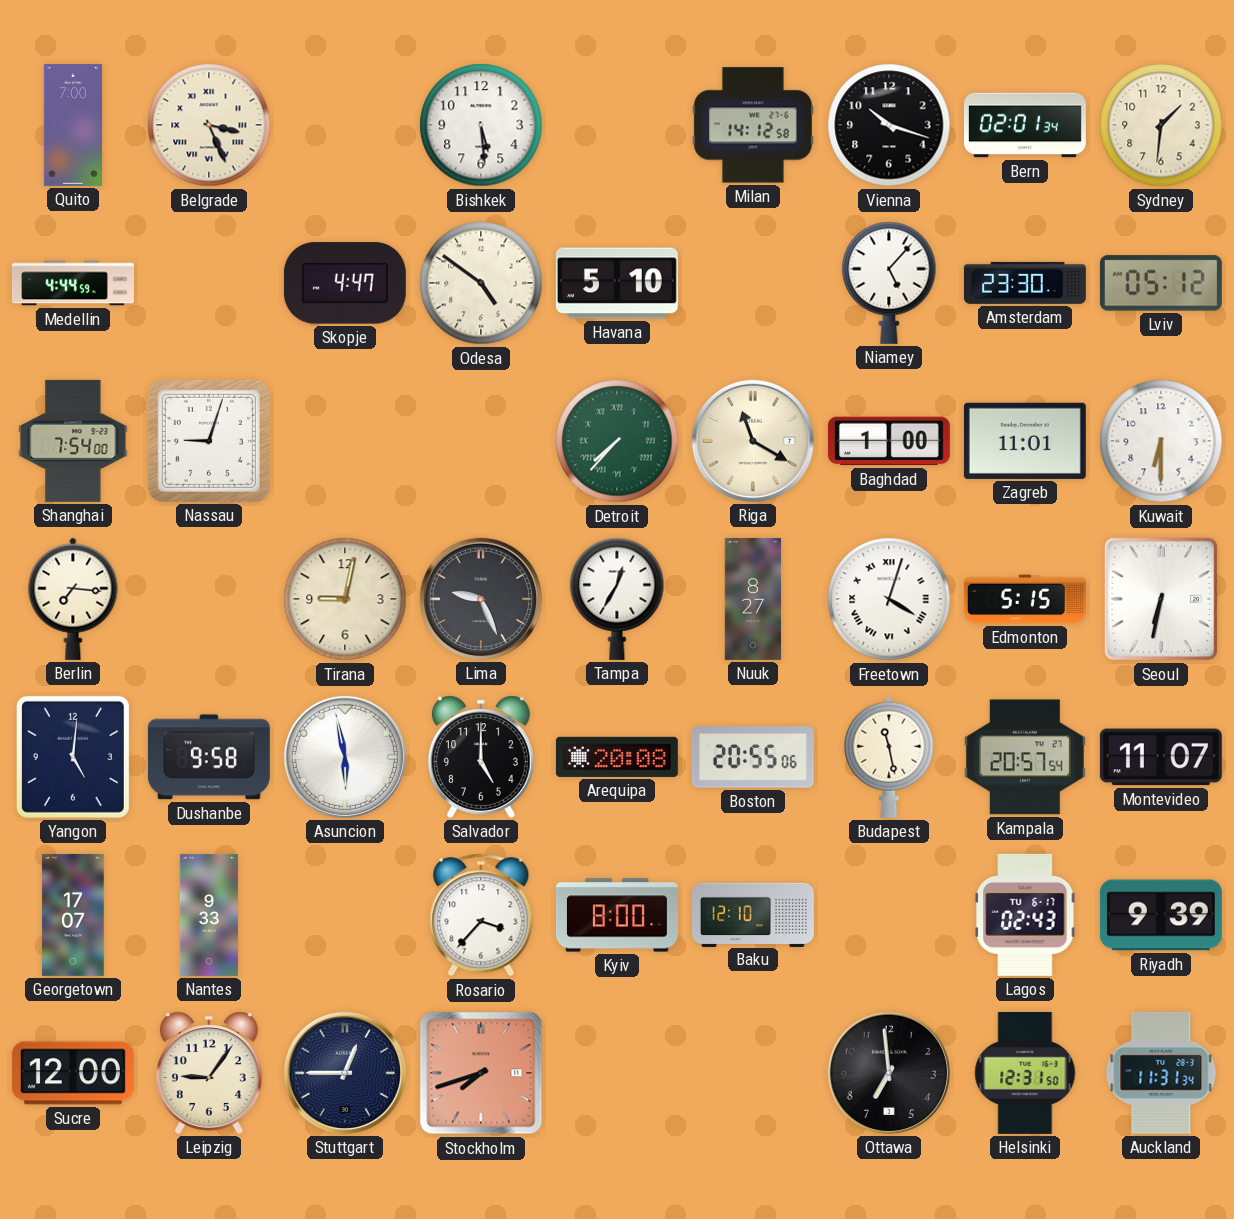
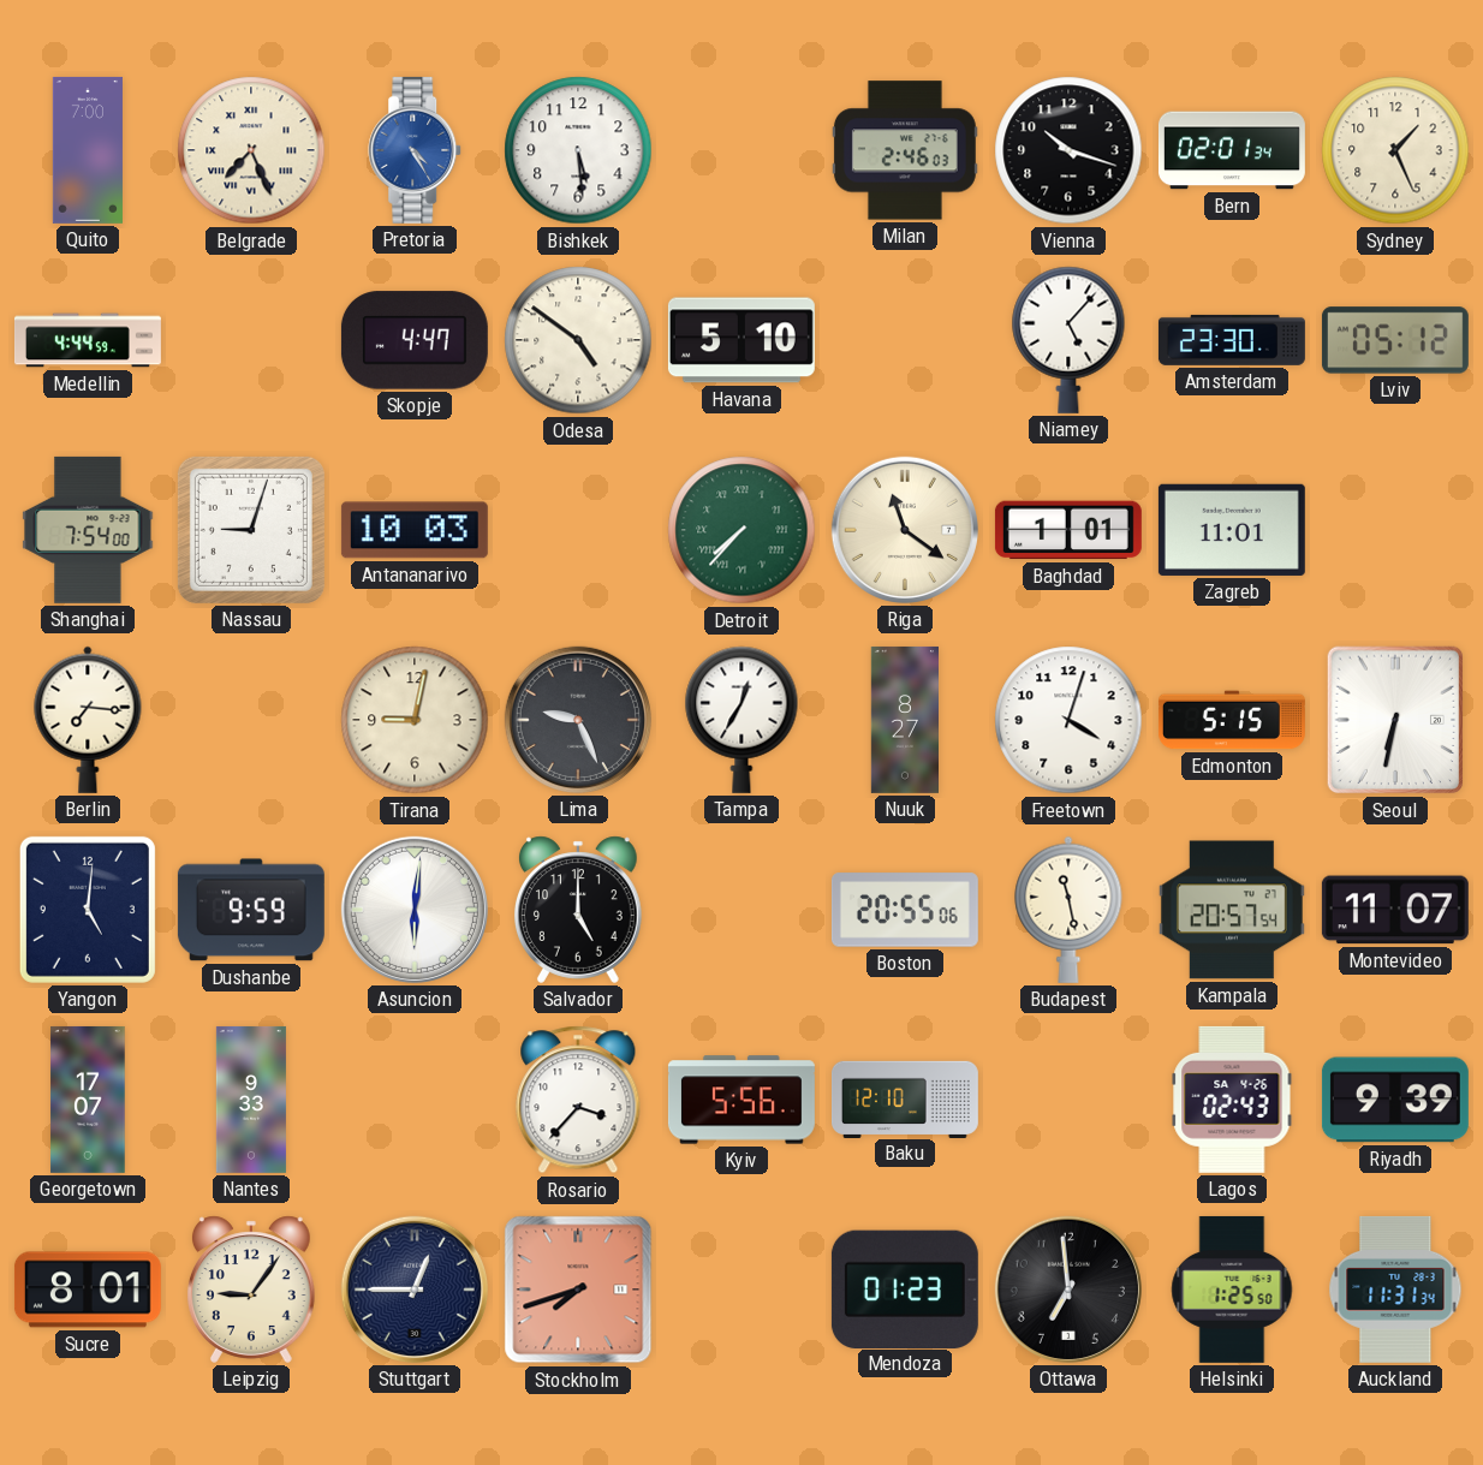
Belgrade: 3:26 -> 7:26 (251, 150)
Pretoria: none -> 4:25 (416, 150)
Milan: 14:12 -> 2:46 (905, 150)
Sydney: 1:31 -> 1:26 (1395, 150)
Antananarivo: none -> 10:03 (415, 530)
Riga: 11:20 -> 11:21 (905, 530)
Baghdad: 1:00 -> 1:01 (1068, 530)
Kuwait: 6:30 -> none (1161, 441)
Freetown numerals: Roman -> Arabic (1068, 720)
Dushanbe: 9:58 -> 9:59 (251, 910)
Asuncion: 5:58 -> 6:01 (415, 910)
Arequipa: 20:08 -> none (617, 757)
Kyiv: 8:00 -> 5:56 (741, 1100)
Lagos date: TU 6-17 -> SA 4-26 (1232, 1100)
Sucre: 12:00 -> 8:01 (88, 1290)
Mendoza: none -> 01:23 (905, 1288)
Helsinki: 12:31 -> 1:25 (1232, 1290)
